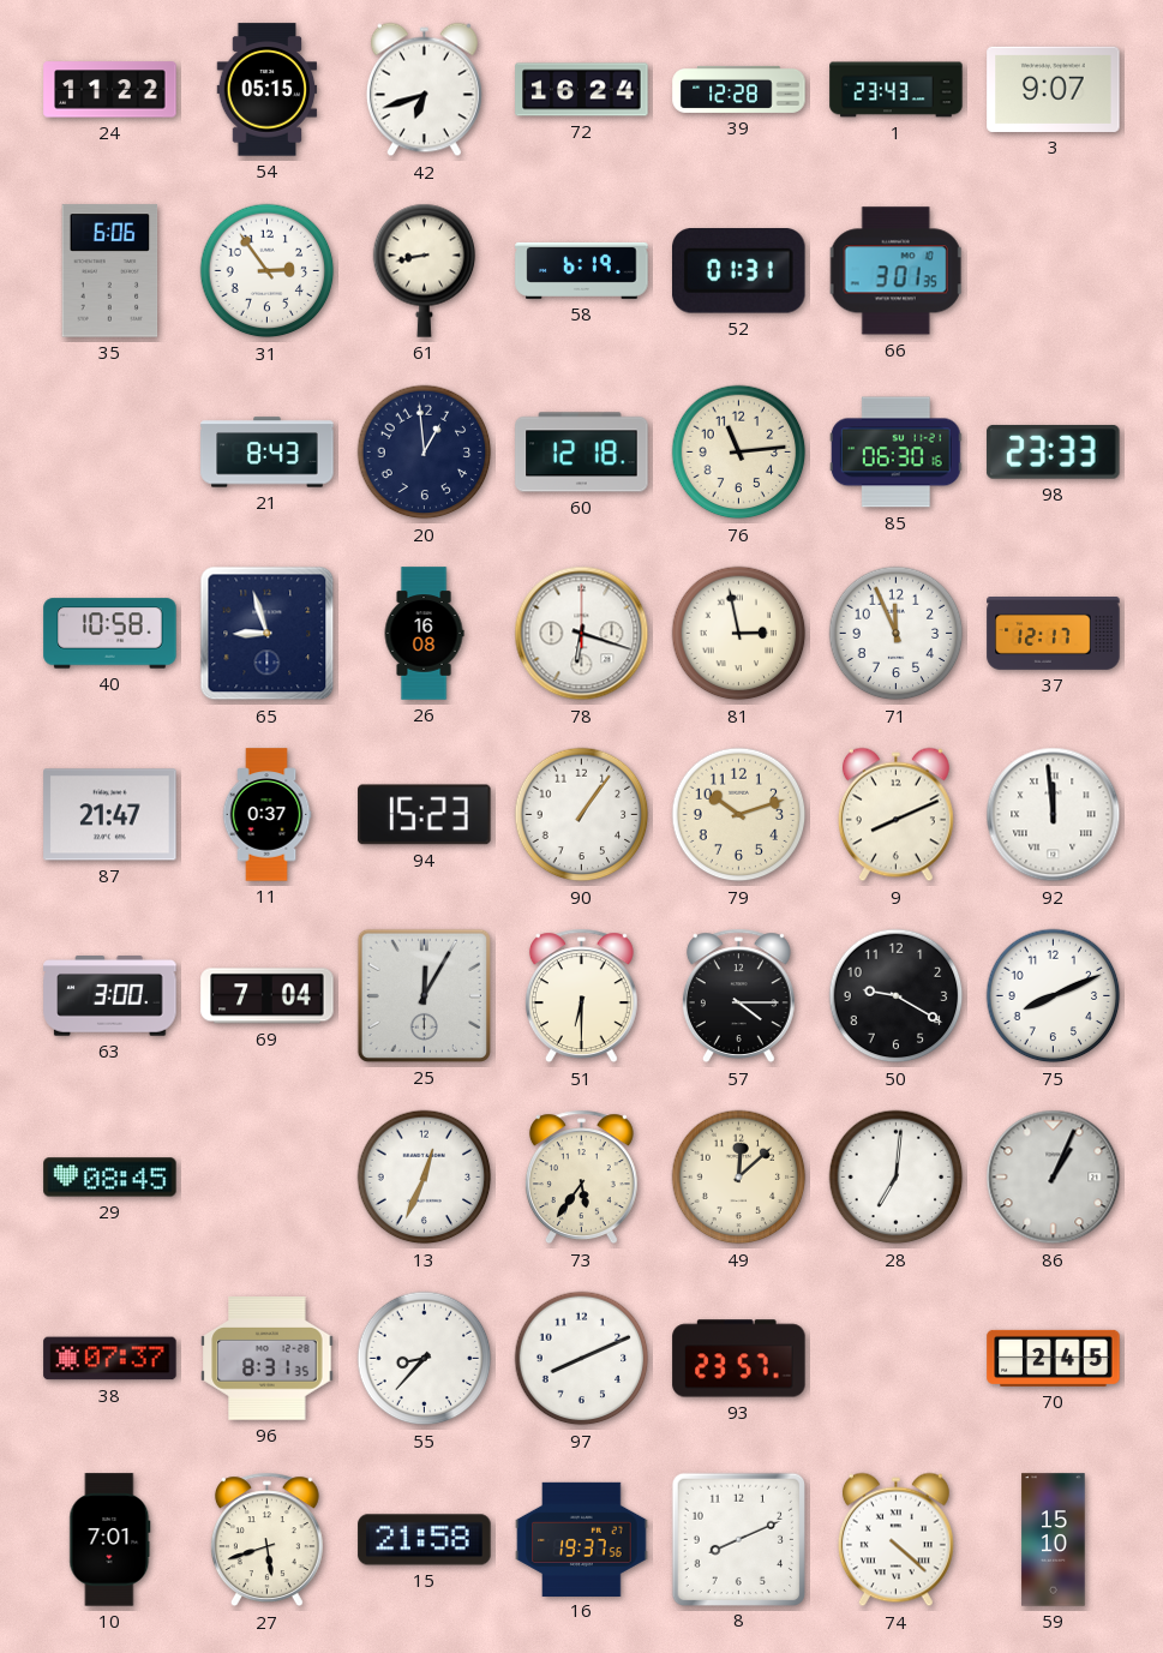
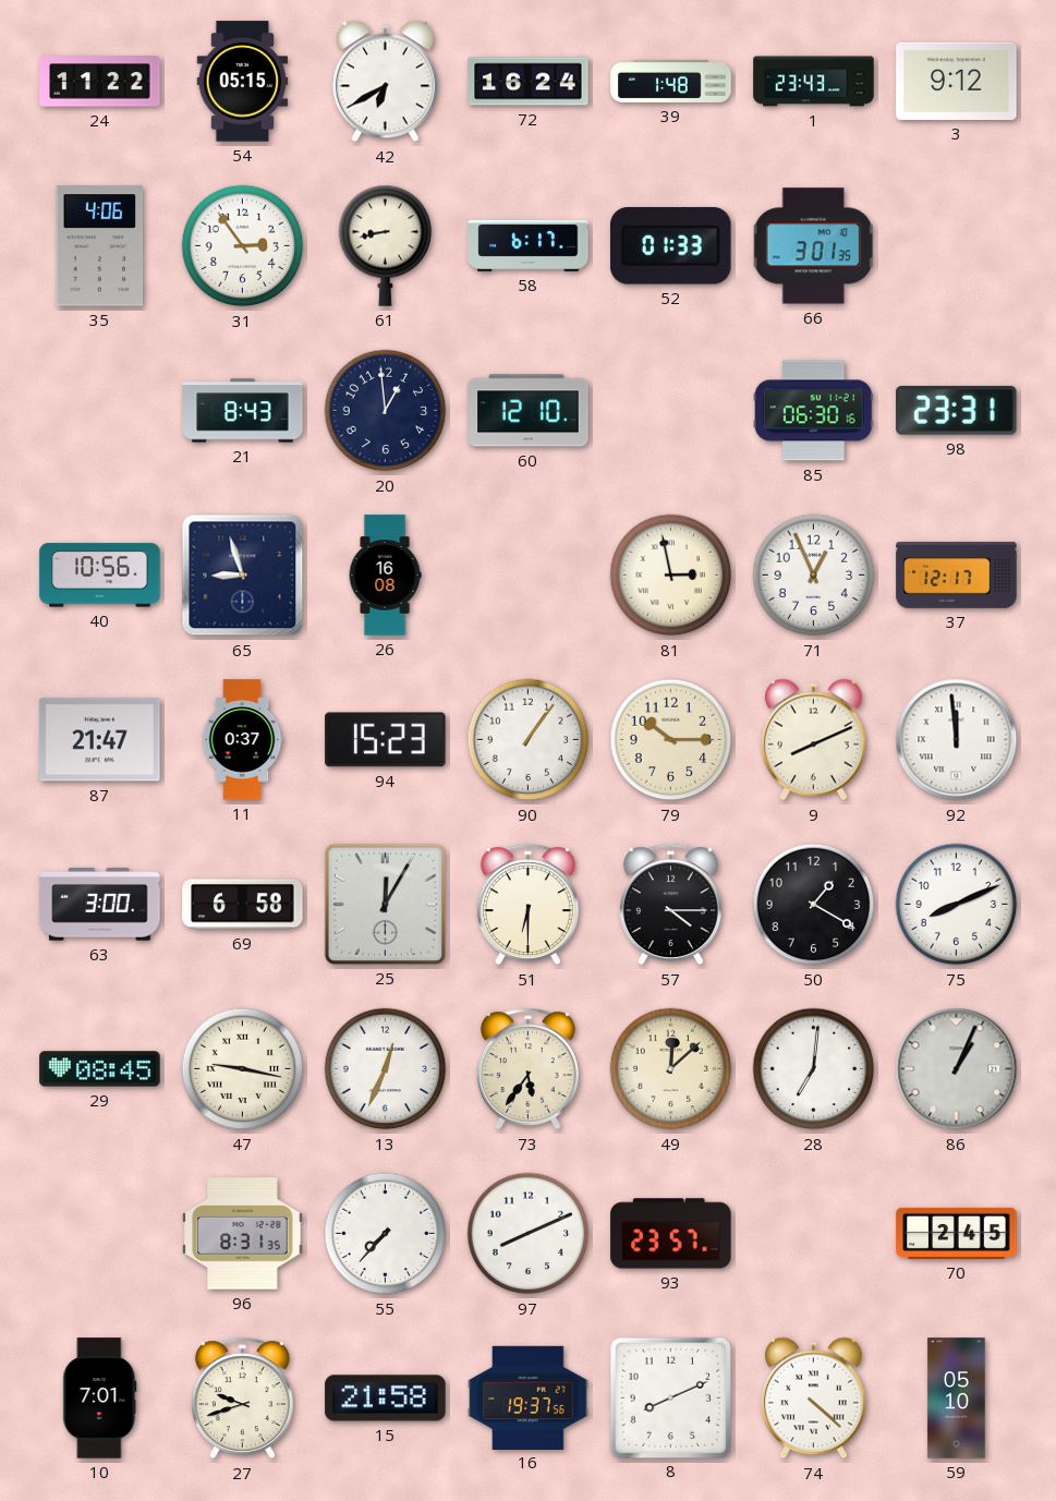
42: 6:42 -> 6:40 (385, 82)
39: 12:28 -> 1:48 (671, 81)
3: 9:07 -> 9:12 (957, 81)
35: 6:06 -> 4:06 (100, 246)
58: 6:19 -> 6:17 (529, 245)
52: 01:31 -> 01:33 (671, 246)
60: 12:18 -> 12:10 (529, 411)
76: 11:14 -> none (739, 453)
98: 23:33 -> 23:31 (957, 410)
40: 10:58 -> 10:56 (100, 576)
78: 6:18 -> none (582, 634)
71: 11:56 -> 12:56 (814, 576)
79: 10:12 -> 10:15 (671, 740)
69: 7:04 -> 6:58 (243, 905)
50: 9:20 -> 1:20 (814, 905)
47: none -> 9:17 (243, 1069)
38: 07:37 -> none (110, 1359)
55: 8:37 -> 7:37 (386, 1234)
27: 5:42 -> 9:42 (242, 1399)
59: 15:10 -> 05:10 (957, 1399)
